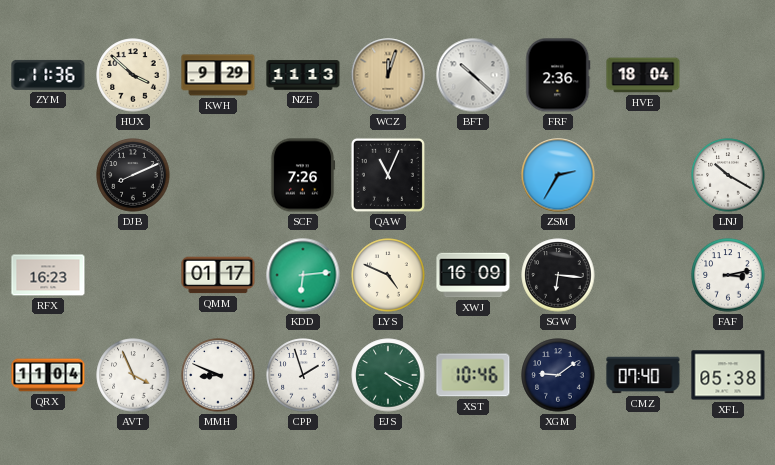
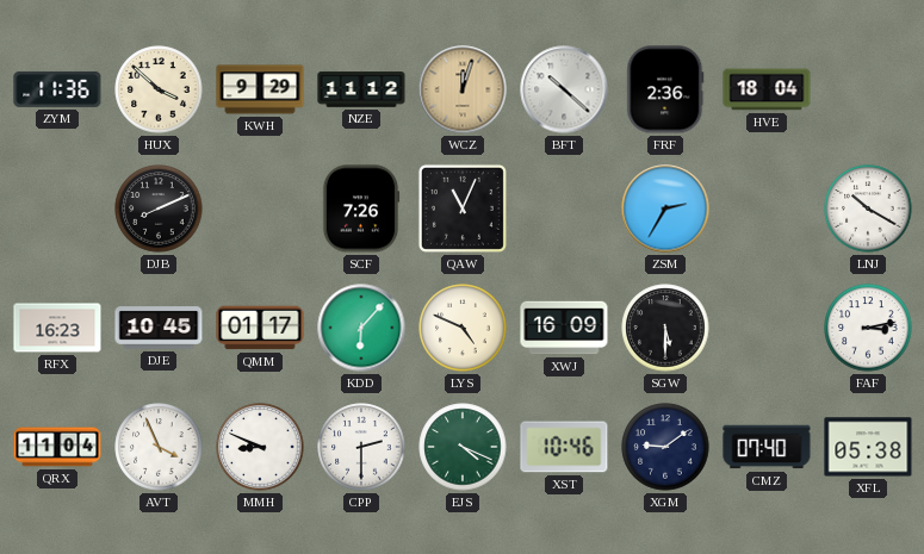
NZE: 11:13 -> 11:12 (361, 89)
DJE: none -> 10:45 (159, 328)
KDD: 6:14 -> 6:07 (361, 328)
SGW: 6:16 -> 5:30 (665, 328)
CPP: 1:57 -> 2:30 (361, 447)
